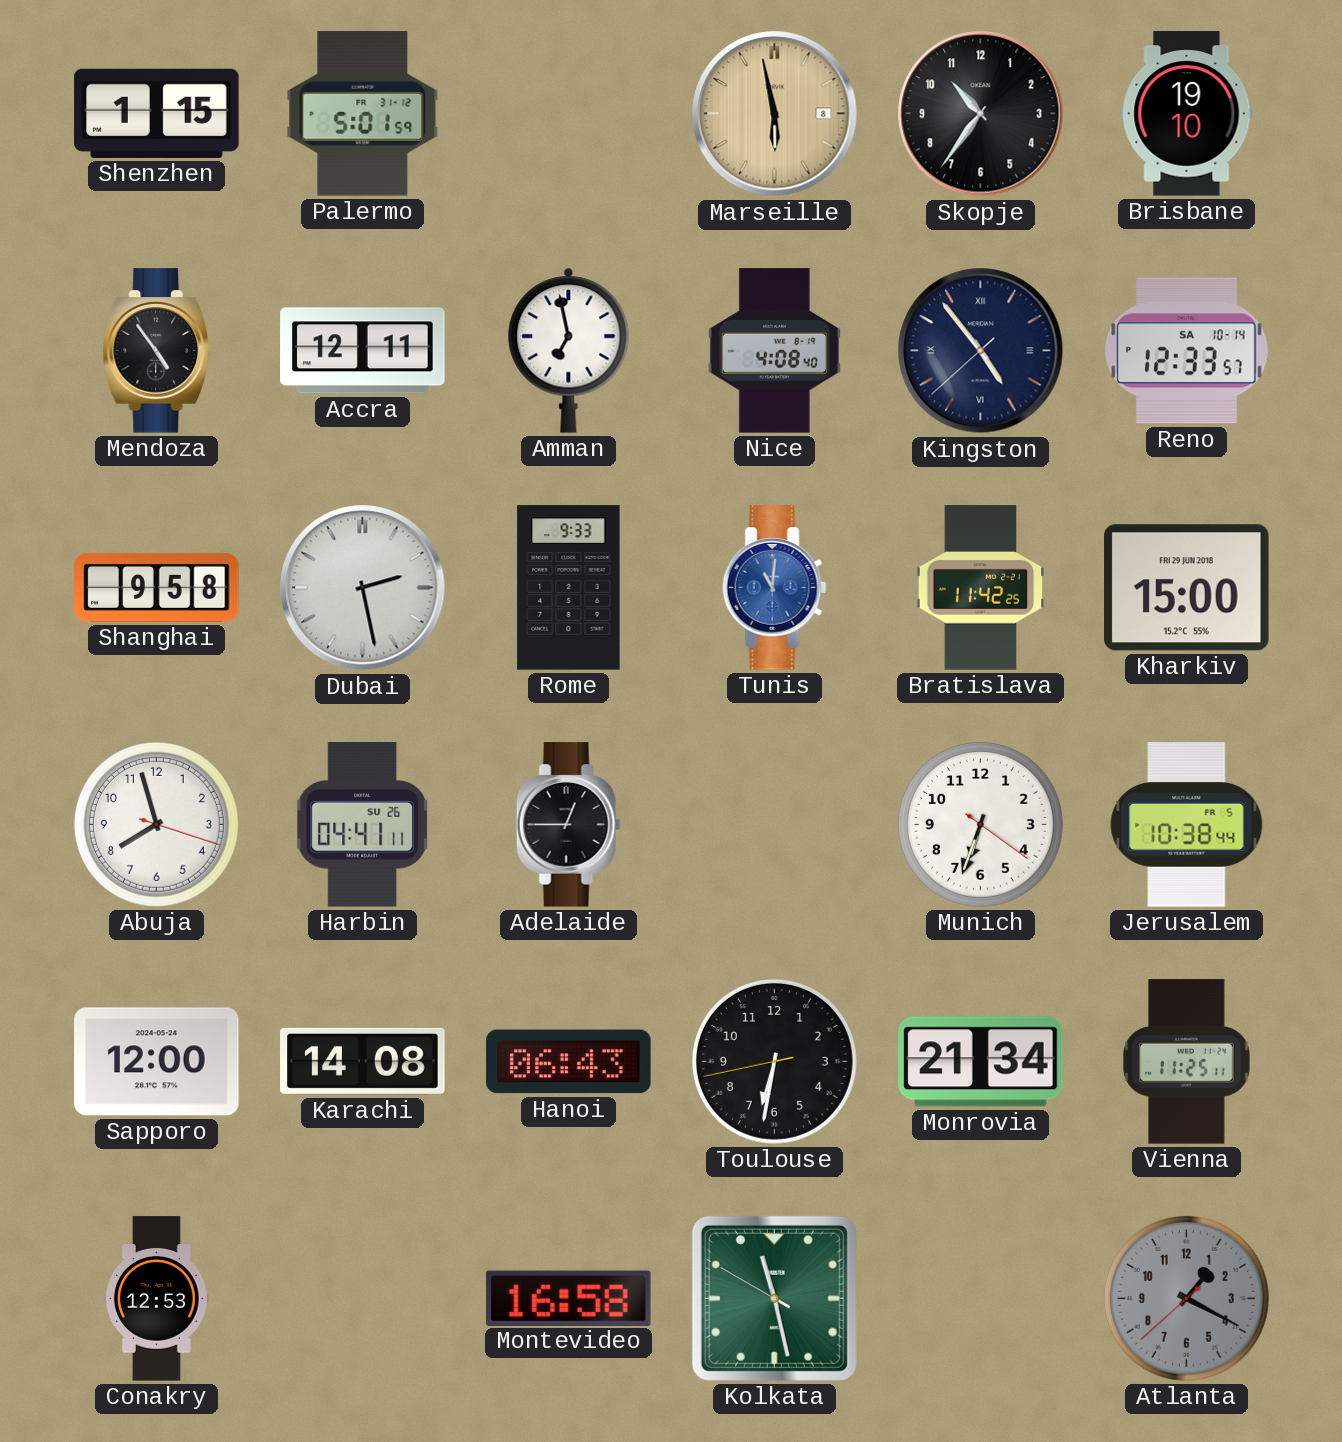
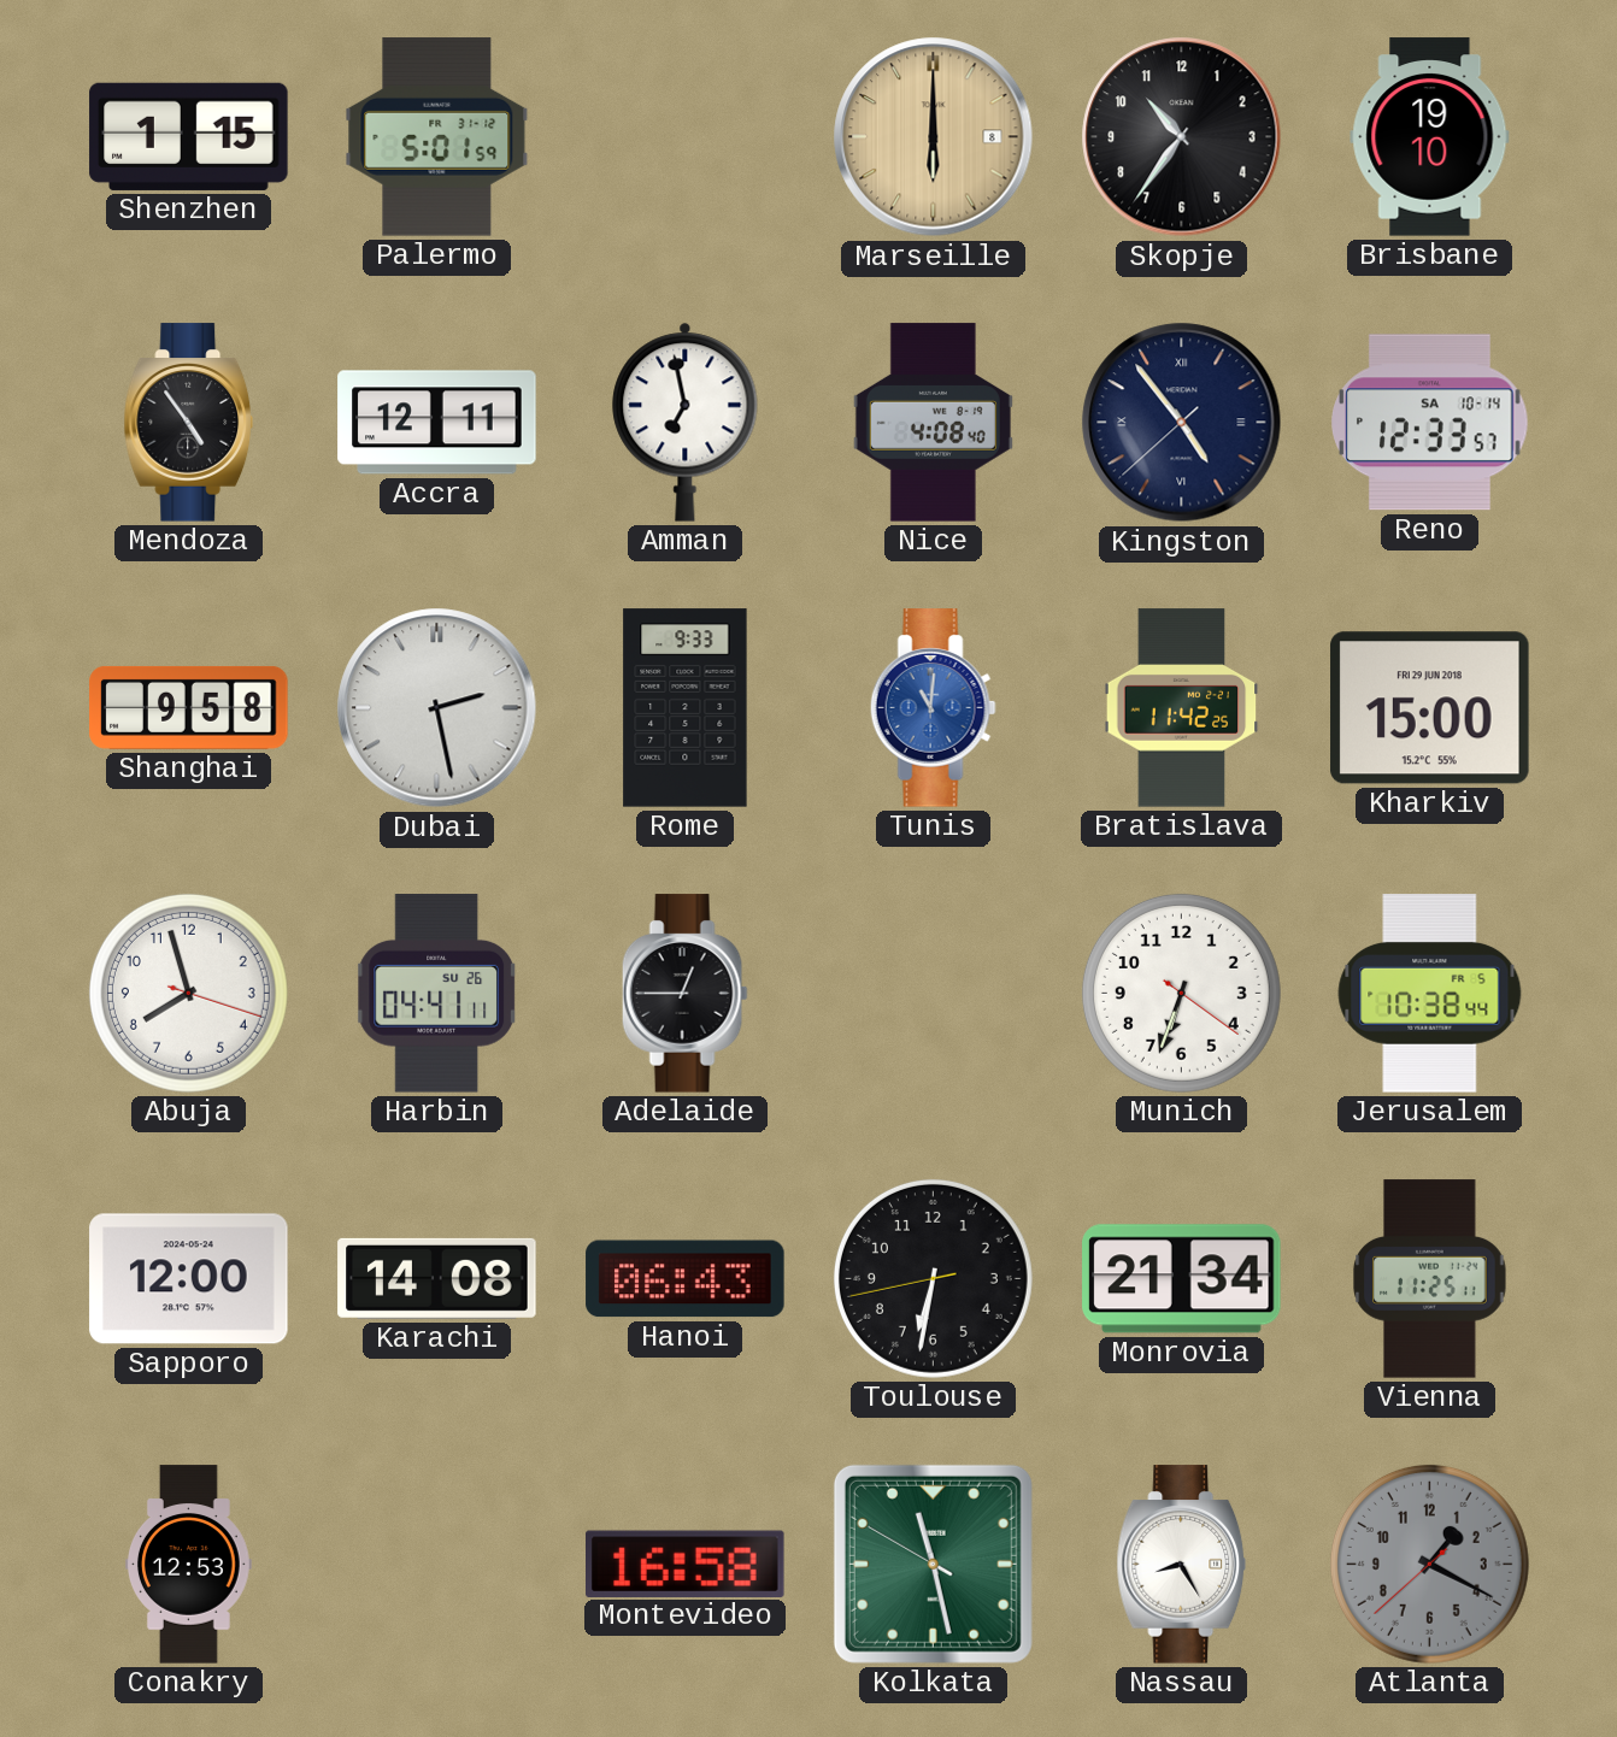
Marseille: 5:58 -> 6:00 (934, 137)
Nassau: none -> 8:25 (1182, 1565)
